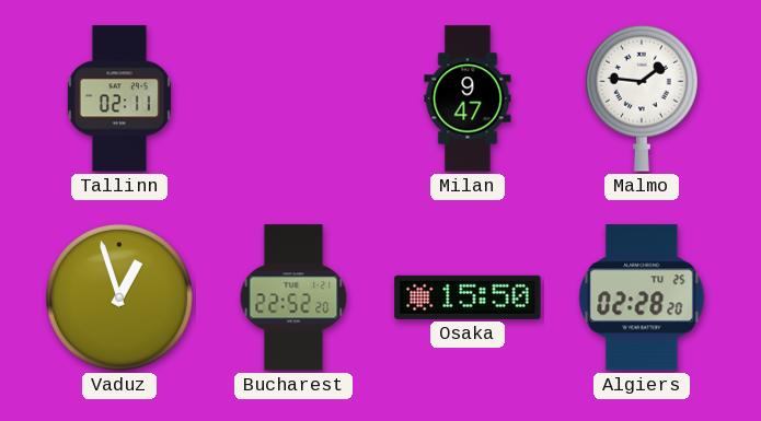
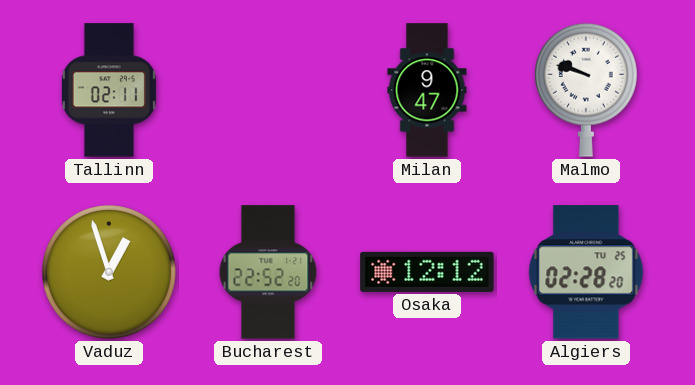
Malmo: 1:46 -> 9:48 (586, 90)
Osaka: 15:50 -> 12:12 (427, 272)
